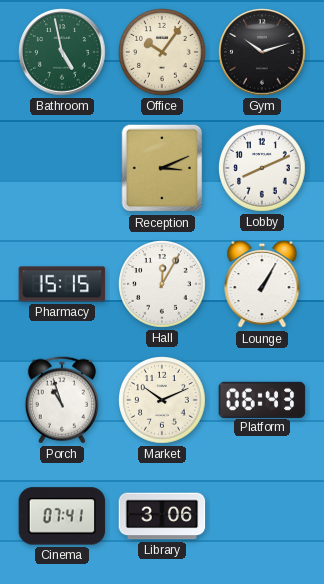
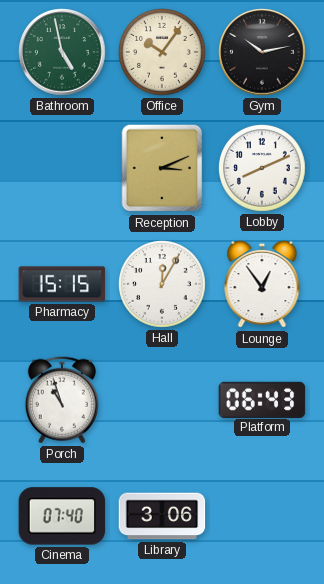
Gym: 10:12 -> 10:13 (262, 52)
Lounge: 1:05 -> 12:54 (262, 284)
Market: 10:11 -> none (163, 401)
Cinema: 07:41 -> 07:40 (62, 516)
